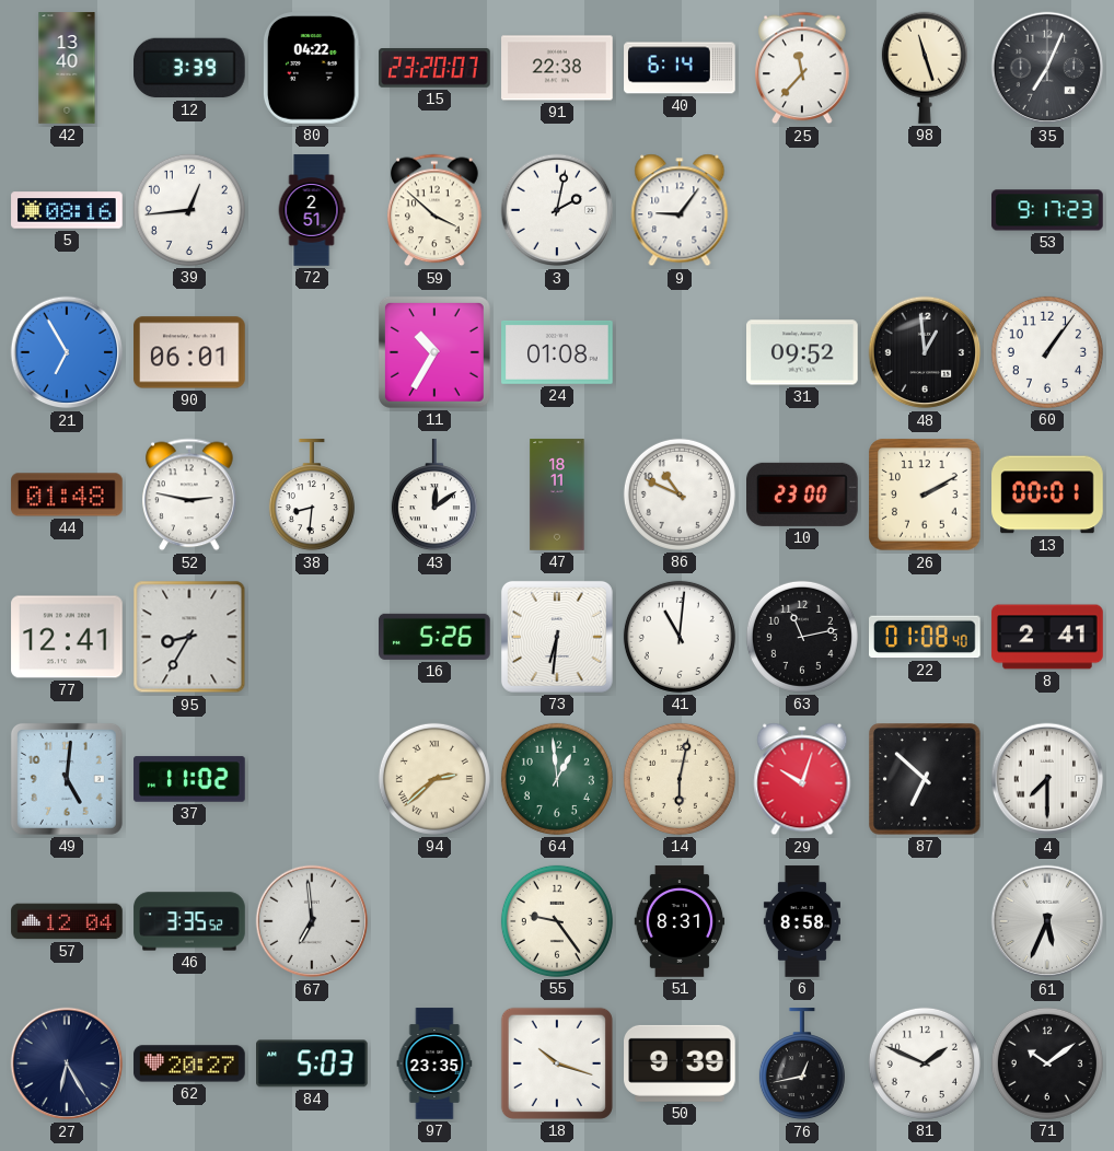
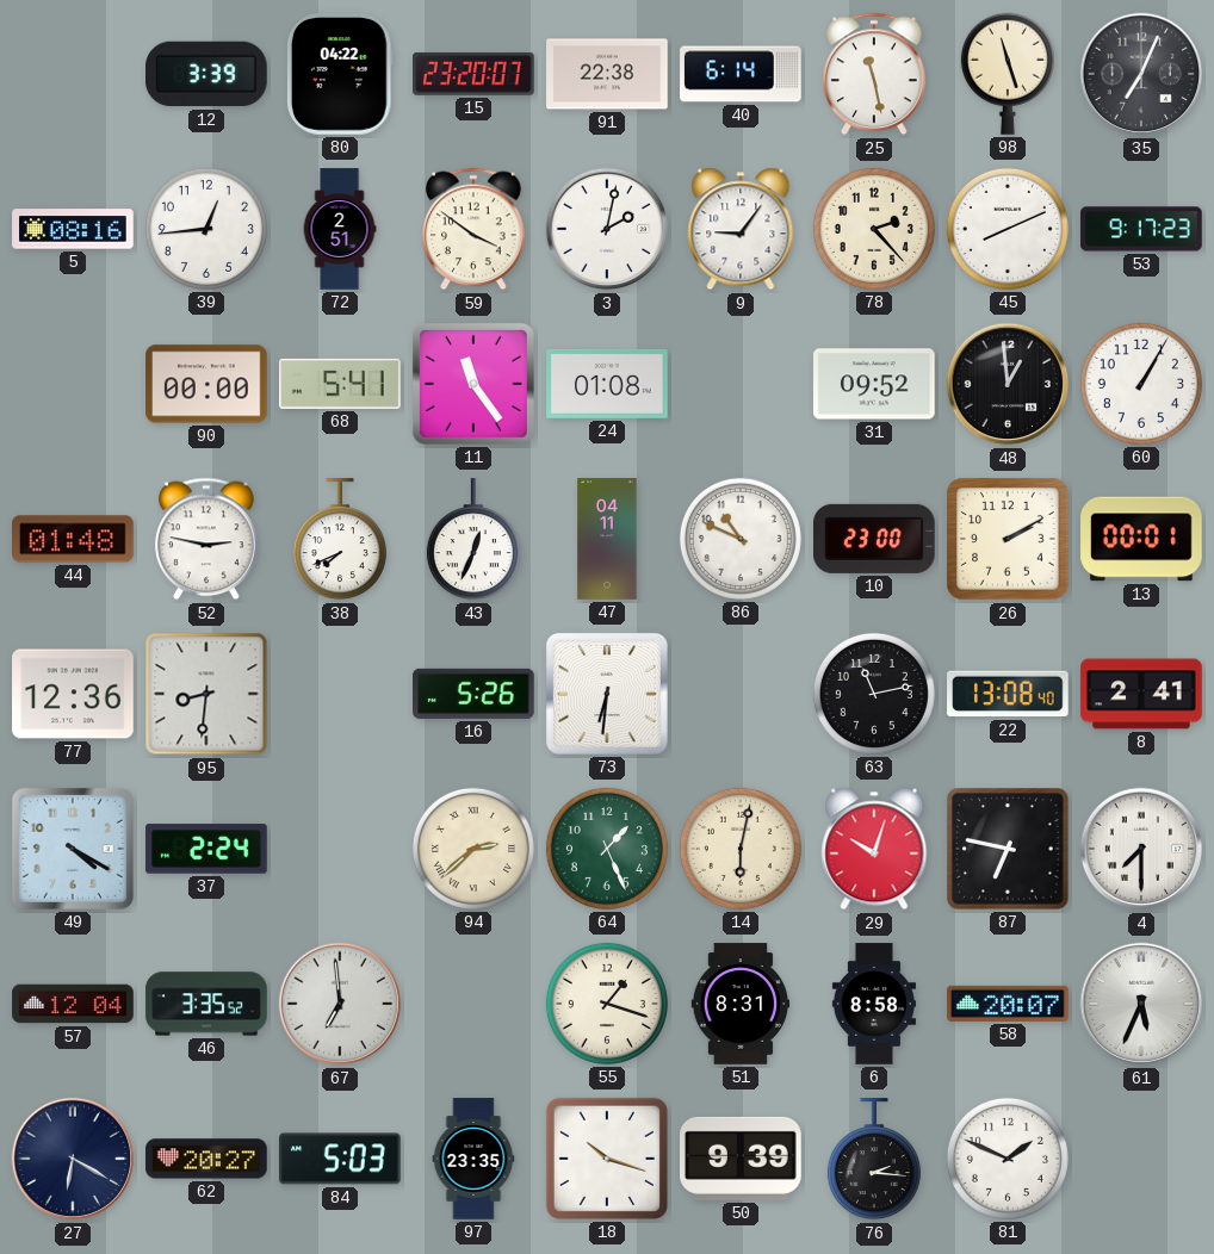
42: 13:40 -> none (67, 68)
25: 11:37 -> 11:28 (874, 74)
59: 3:52 -> 3:51 (473, 229)
78: none -> 2:23 (874, 229)
45: none -> 8:11 (1008, 229)
21: 6:55 -> none (67, 352)
90: 06:01 -> 00:00 (206, 384)
68: none -> 5:41 (341, 384)
11: 10:35 -> 11:24 (473, 384)
60: 1:06 -> 1:05 (1141, 384)
38: 8:31 -> 7:41 (340, 540)
43: 12:09 -> 12:34 (473, 540)
47: 18:11 -> 04:11 (607, 539)
77: 12:41 -> 12:36 (73, 694)
95: 8:35 -> 8:31 (206, 694)
41: 11:01 -> none (680, 637)
22: 01:08 -> 13:08 (1009, 694)
49: 5:01 -> 4:20 (73, 849)
37: 11:02 -> 2:24 (206, 849)
64: 12:59 -> 1:26 (607, 849)
87: 6:52 -> 6:47 (1009, 850)
55: 9:24 -> 1:18 (607, 1004)
58: none -> 20:07 (1008, 1004)
27: 6:25 -> 6:20 (73, 1159)
76: 12:43 -> 2:16 (874, 1160)
71: 10:09 -> none (1047, 1063)
